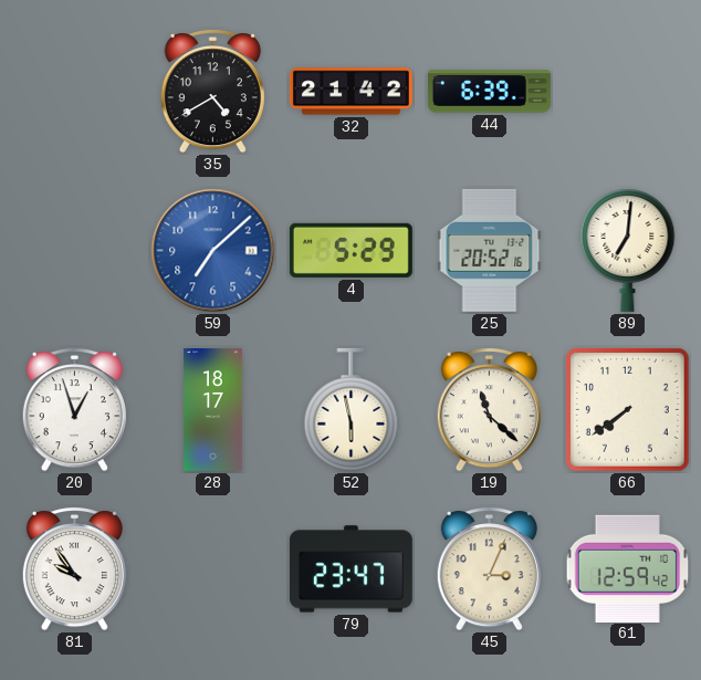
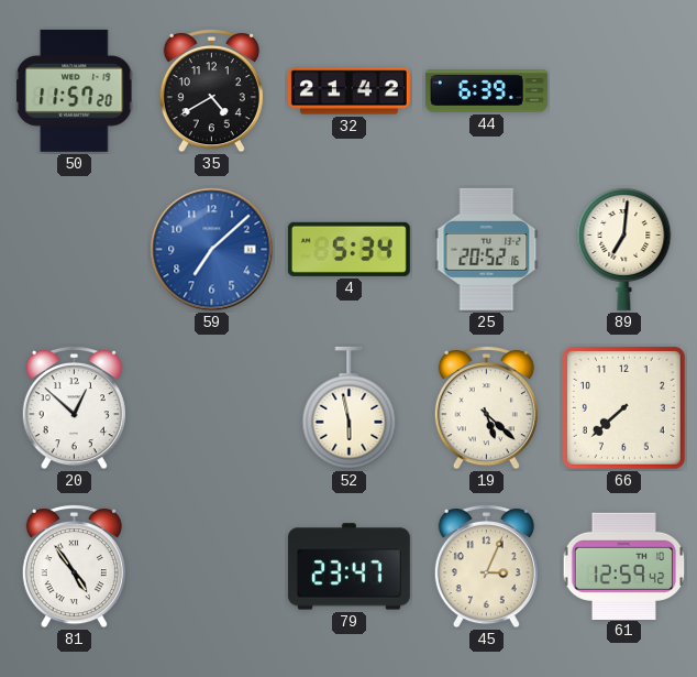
50: none -> 11:57 (75, 90)
4: 5:29 -> 5:34 (348, 249)
20: 12:57 -> 12:52 (74, 408)
28: 18:17 -> none (213, 409)
19: 11:22 -> 5:22 (486, 408)
66: 7:39 -> 7:38 (624, 408)
81: 9:54 -> 4:54 (74, 567)
